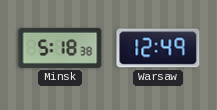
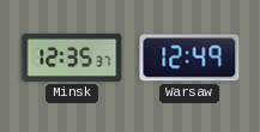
Minsk: 5:18 -> 12:35 (72, 58)
